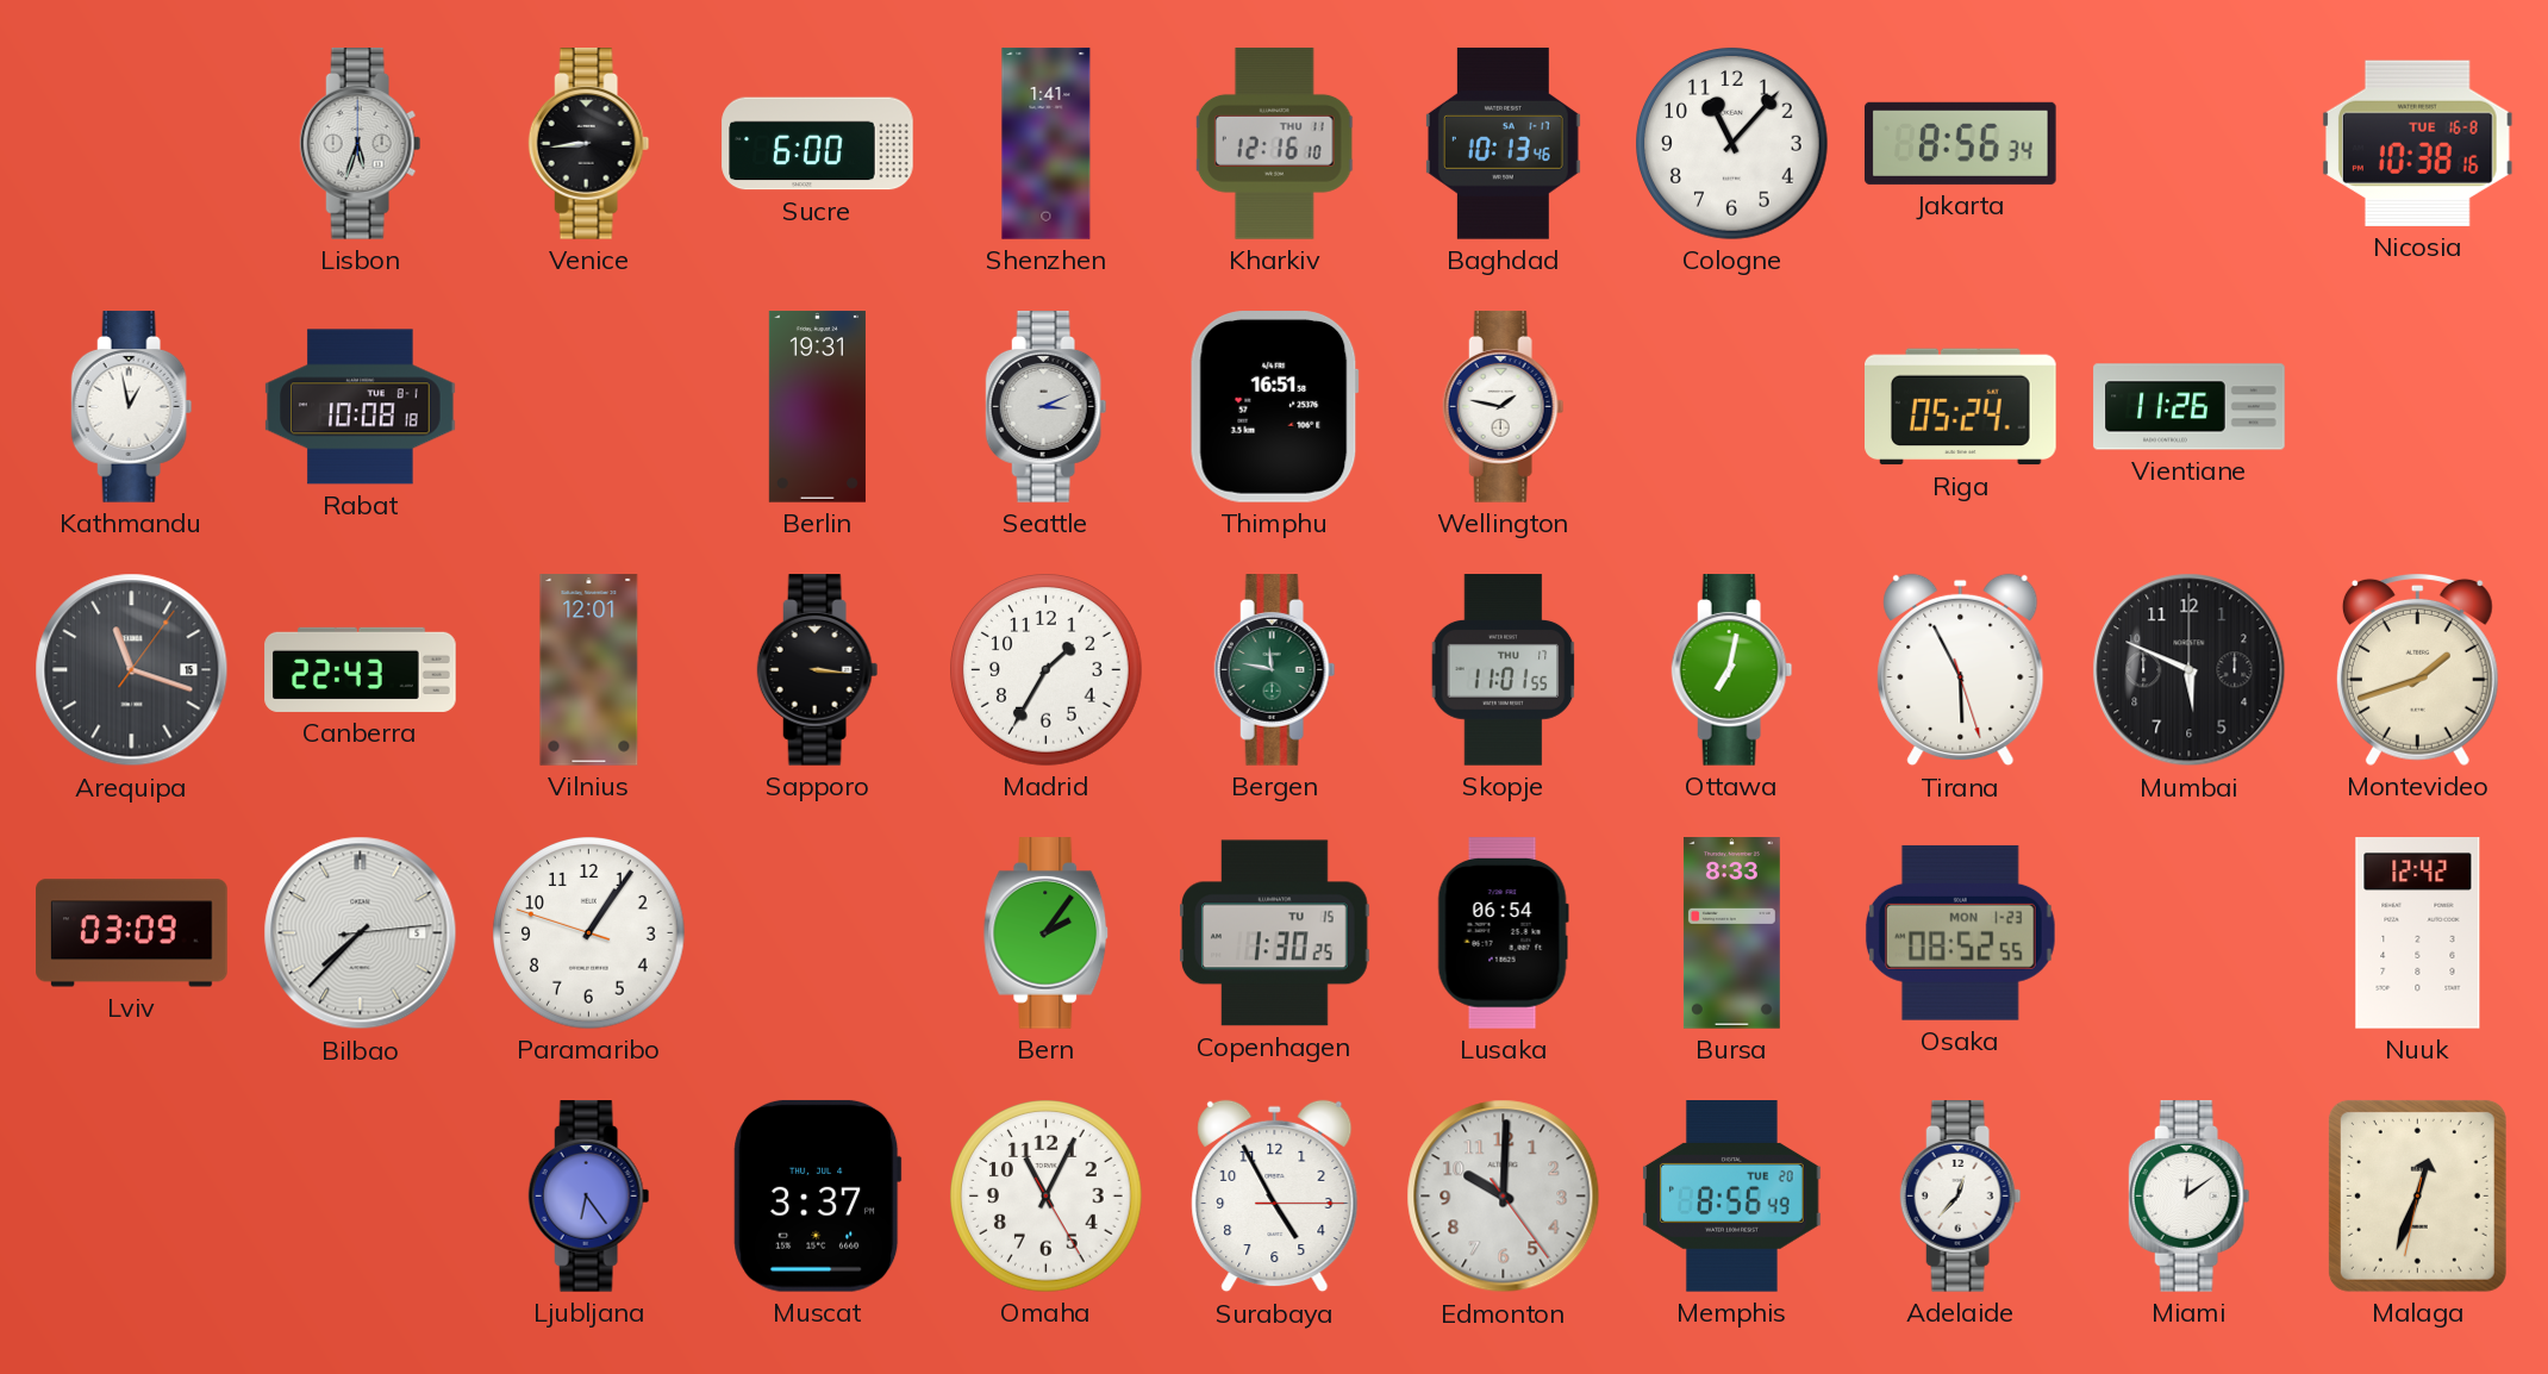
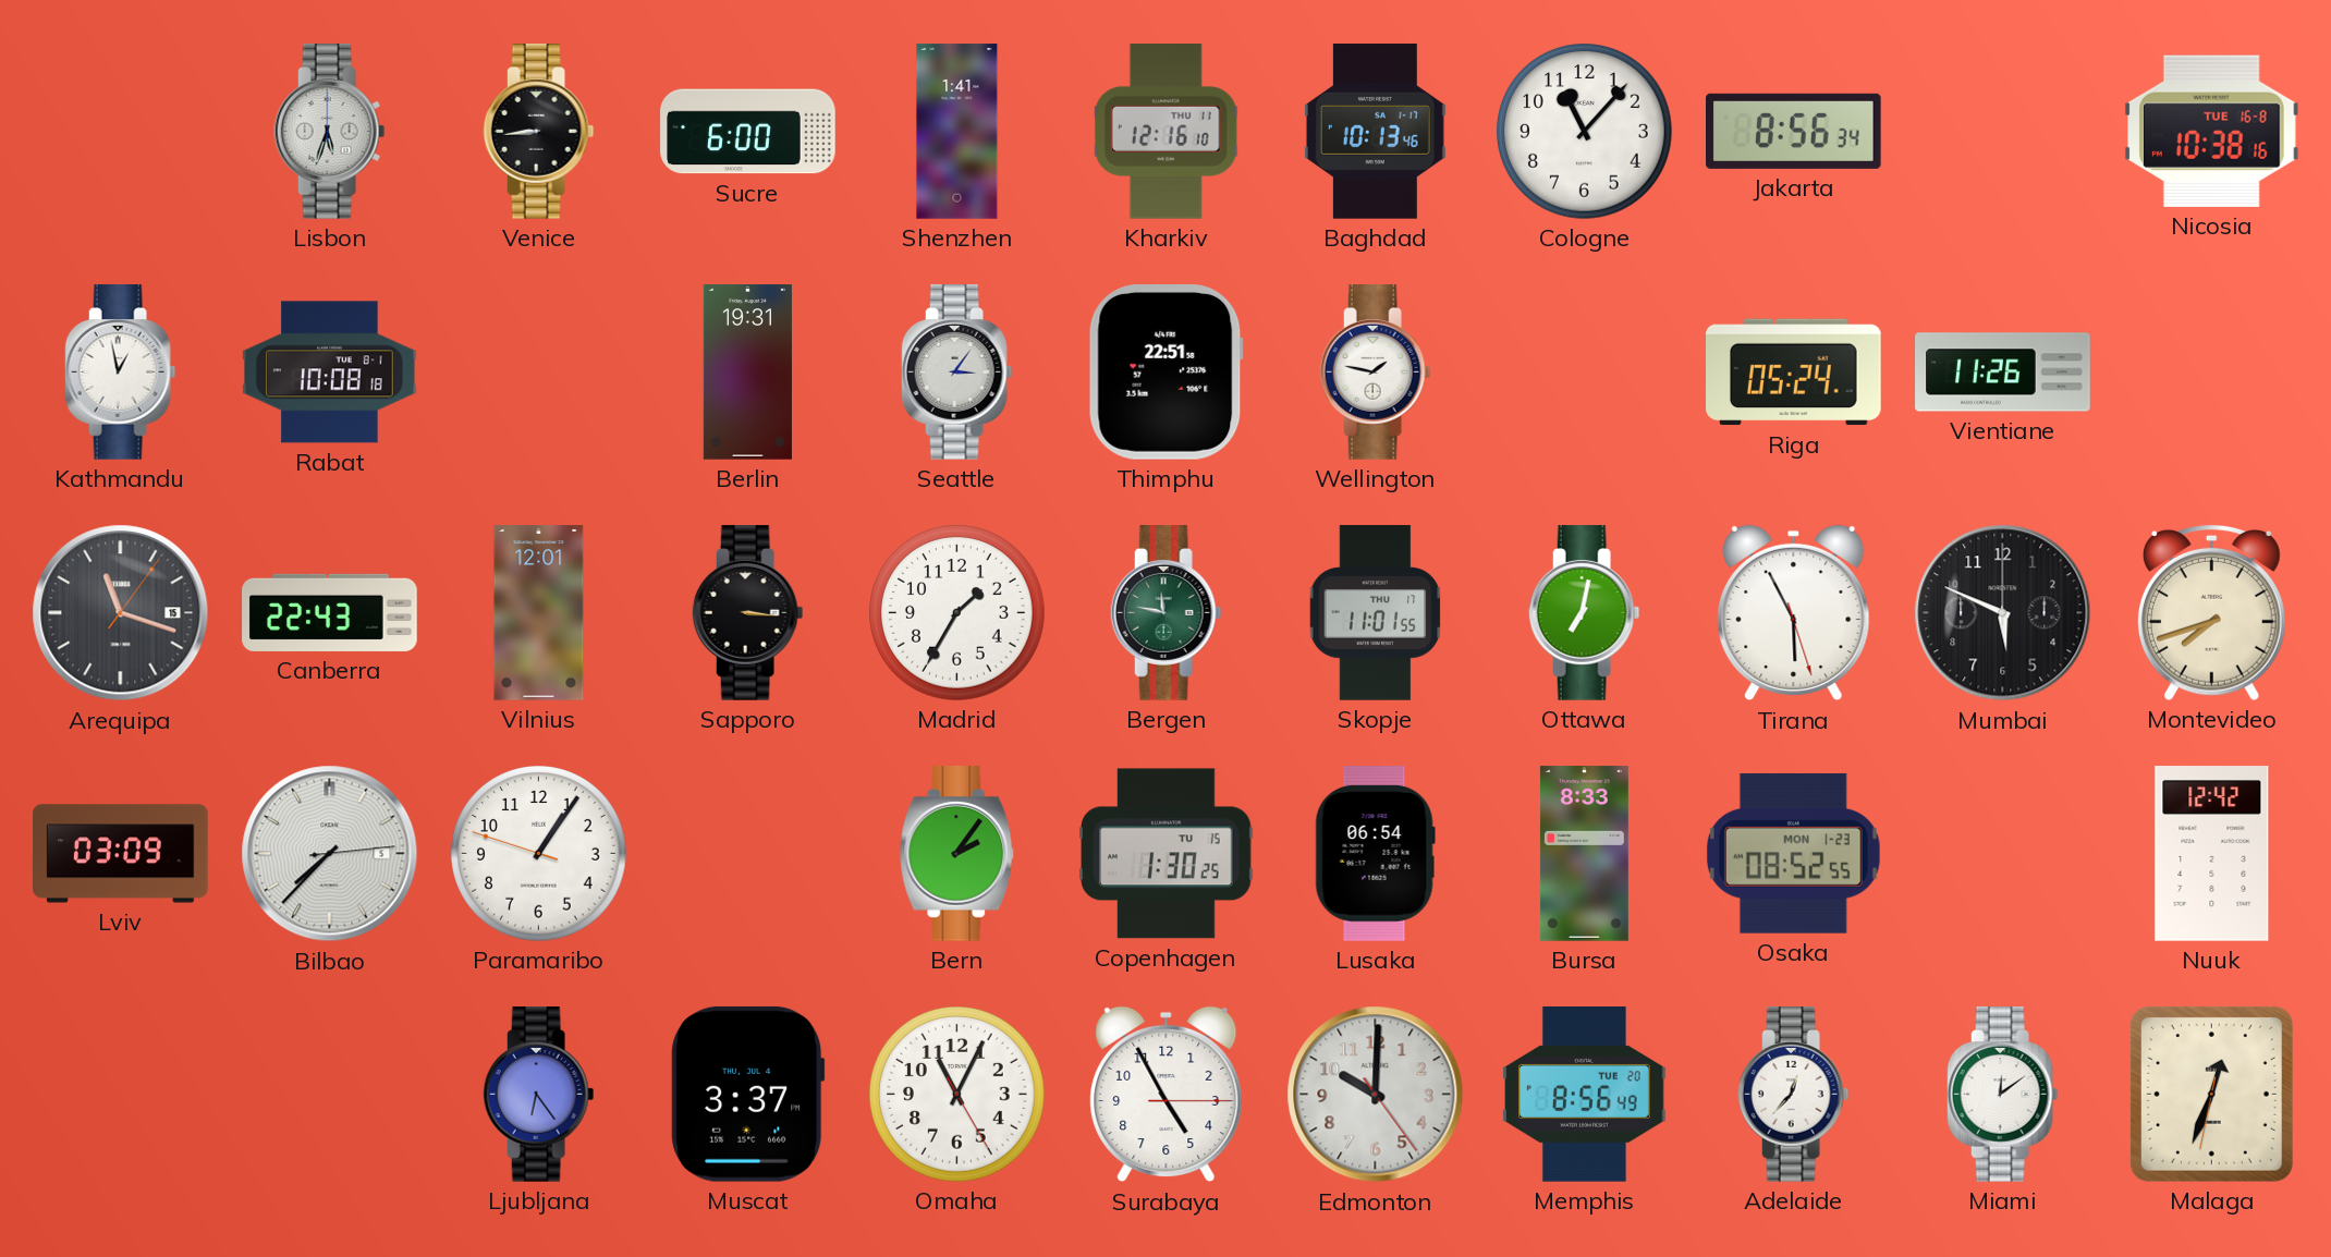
Seattle: 3:11 -> 3:06 (957, 373)
Thimphu: 16:51 -> 22:51 (1165, 373)
Montevideo: 1:42 -> 7:42 (2211, 612)
